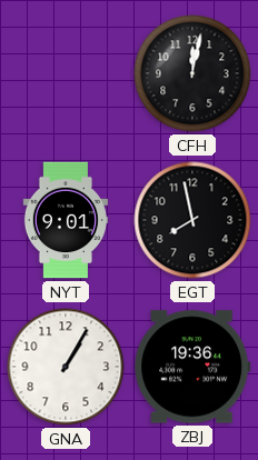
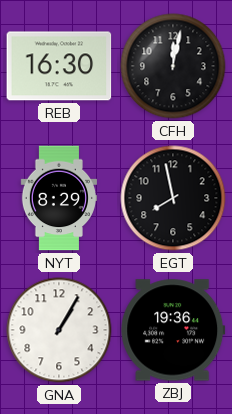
REB: none -> 16:30 (59, 66)
NYT: 9:01 -> 8:29 (59, 198)
